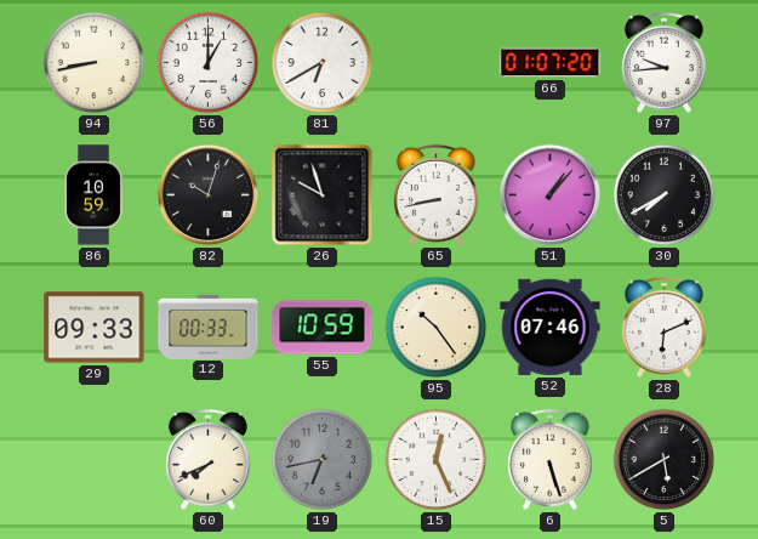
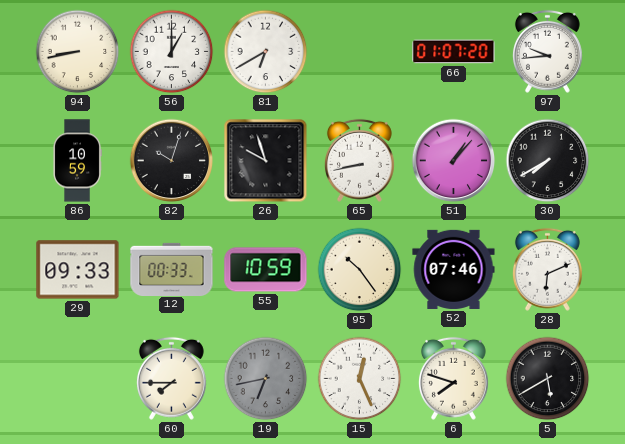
60: 7:41 -> 7:45 (171, 378)
6: 5:27 -> 7:48 (453, 378)
